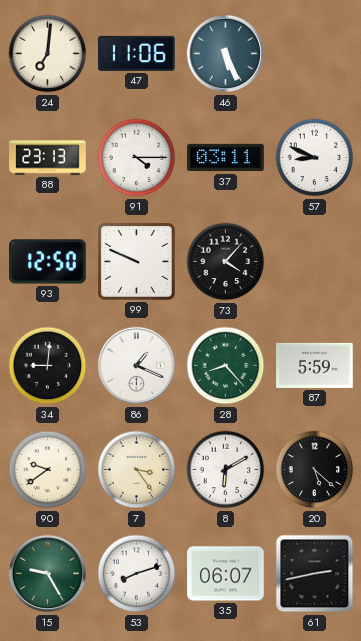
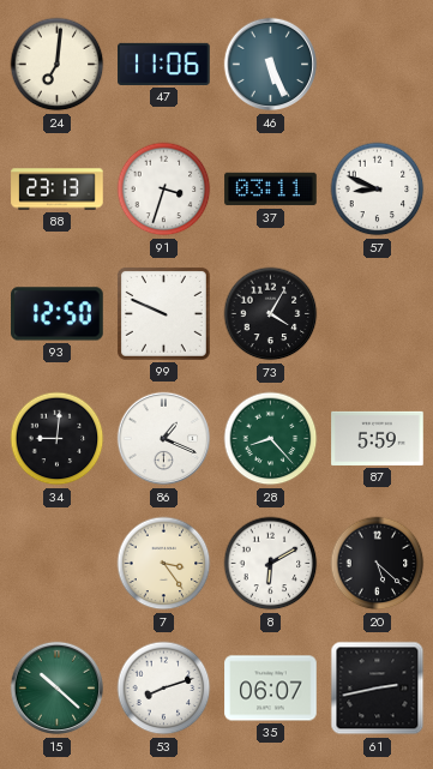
91: 4:15 -> 3:33 (164, 190)
73: 4:07 -> 4:05 (271, 314)
90: 9:39 -> none (48, 470)
15: 9:25 -> 10:22 (58, 689)
